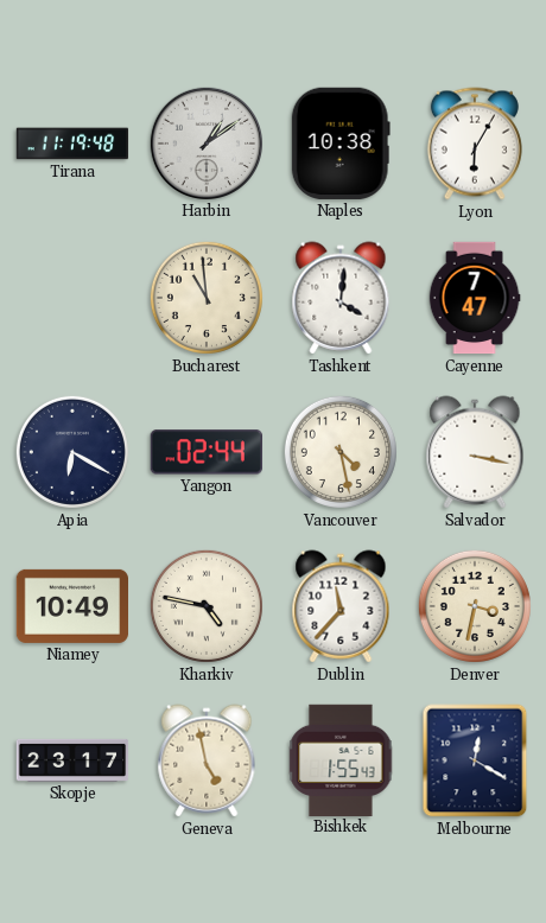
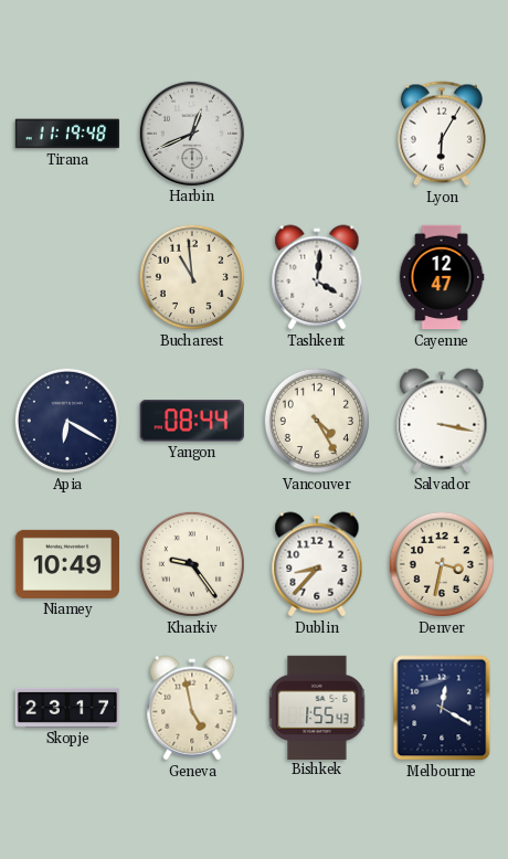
Harbin: 1:09 -> 12:41 (191, 132)
Naples: 10:38 -> none (341, 144)
Cayenne: 7:47 -> 12:47 (442, 277)
Yangon: 02:44 -> 08:44 (192, 421)
Vancouver: 4:28 -> 4:25 (317, 421)
Kharkiv: 4:47 -> 9:24 (192, 564)
Dublin: 11:37 -> 8:37 (317, 564)
